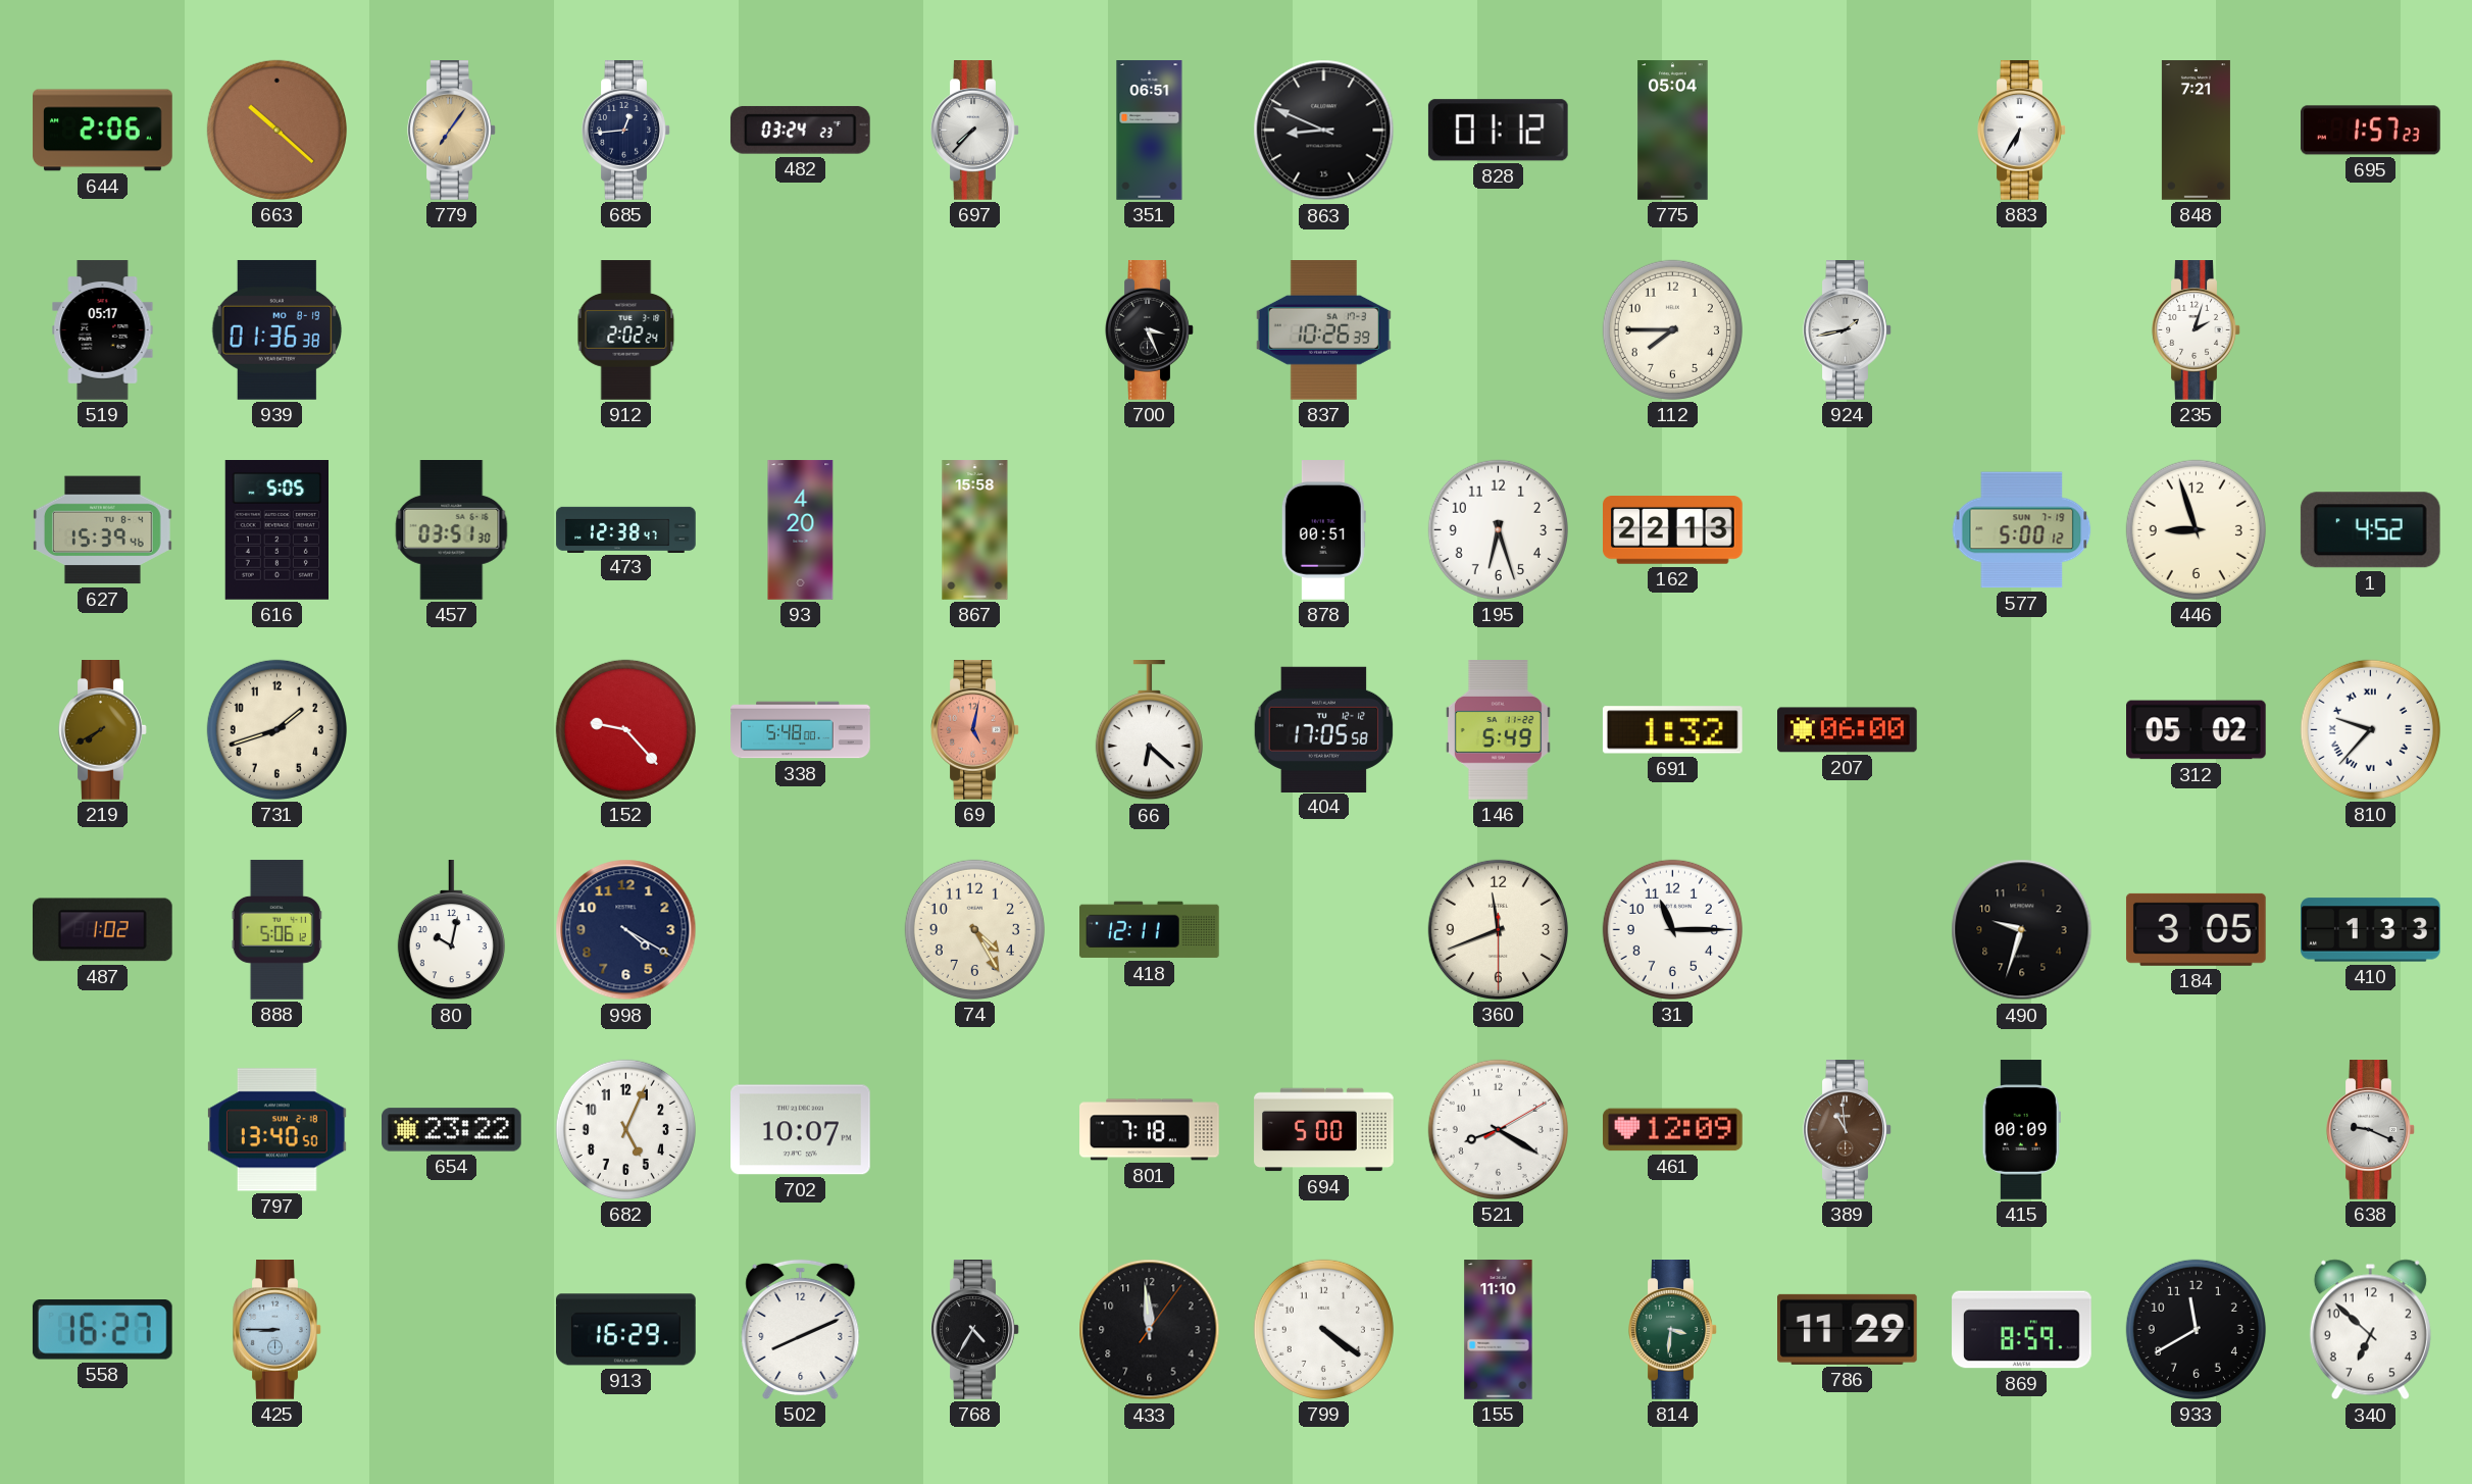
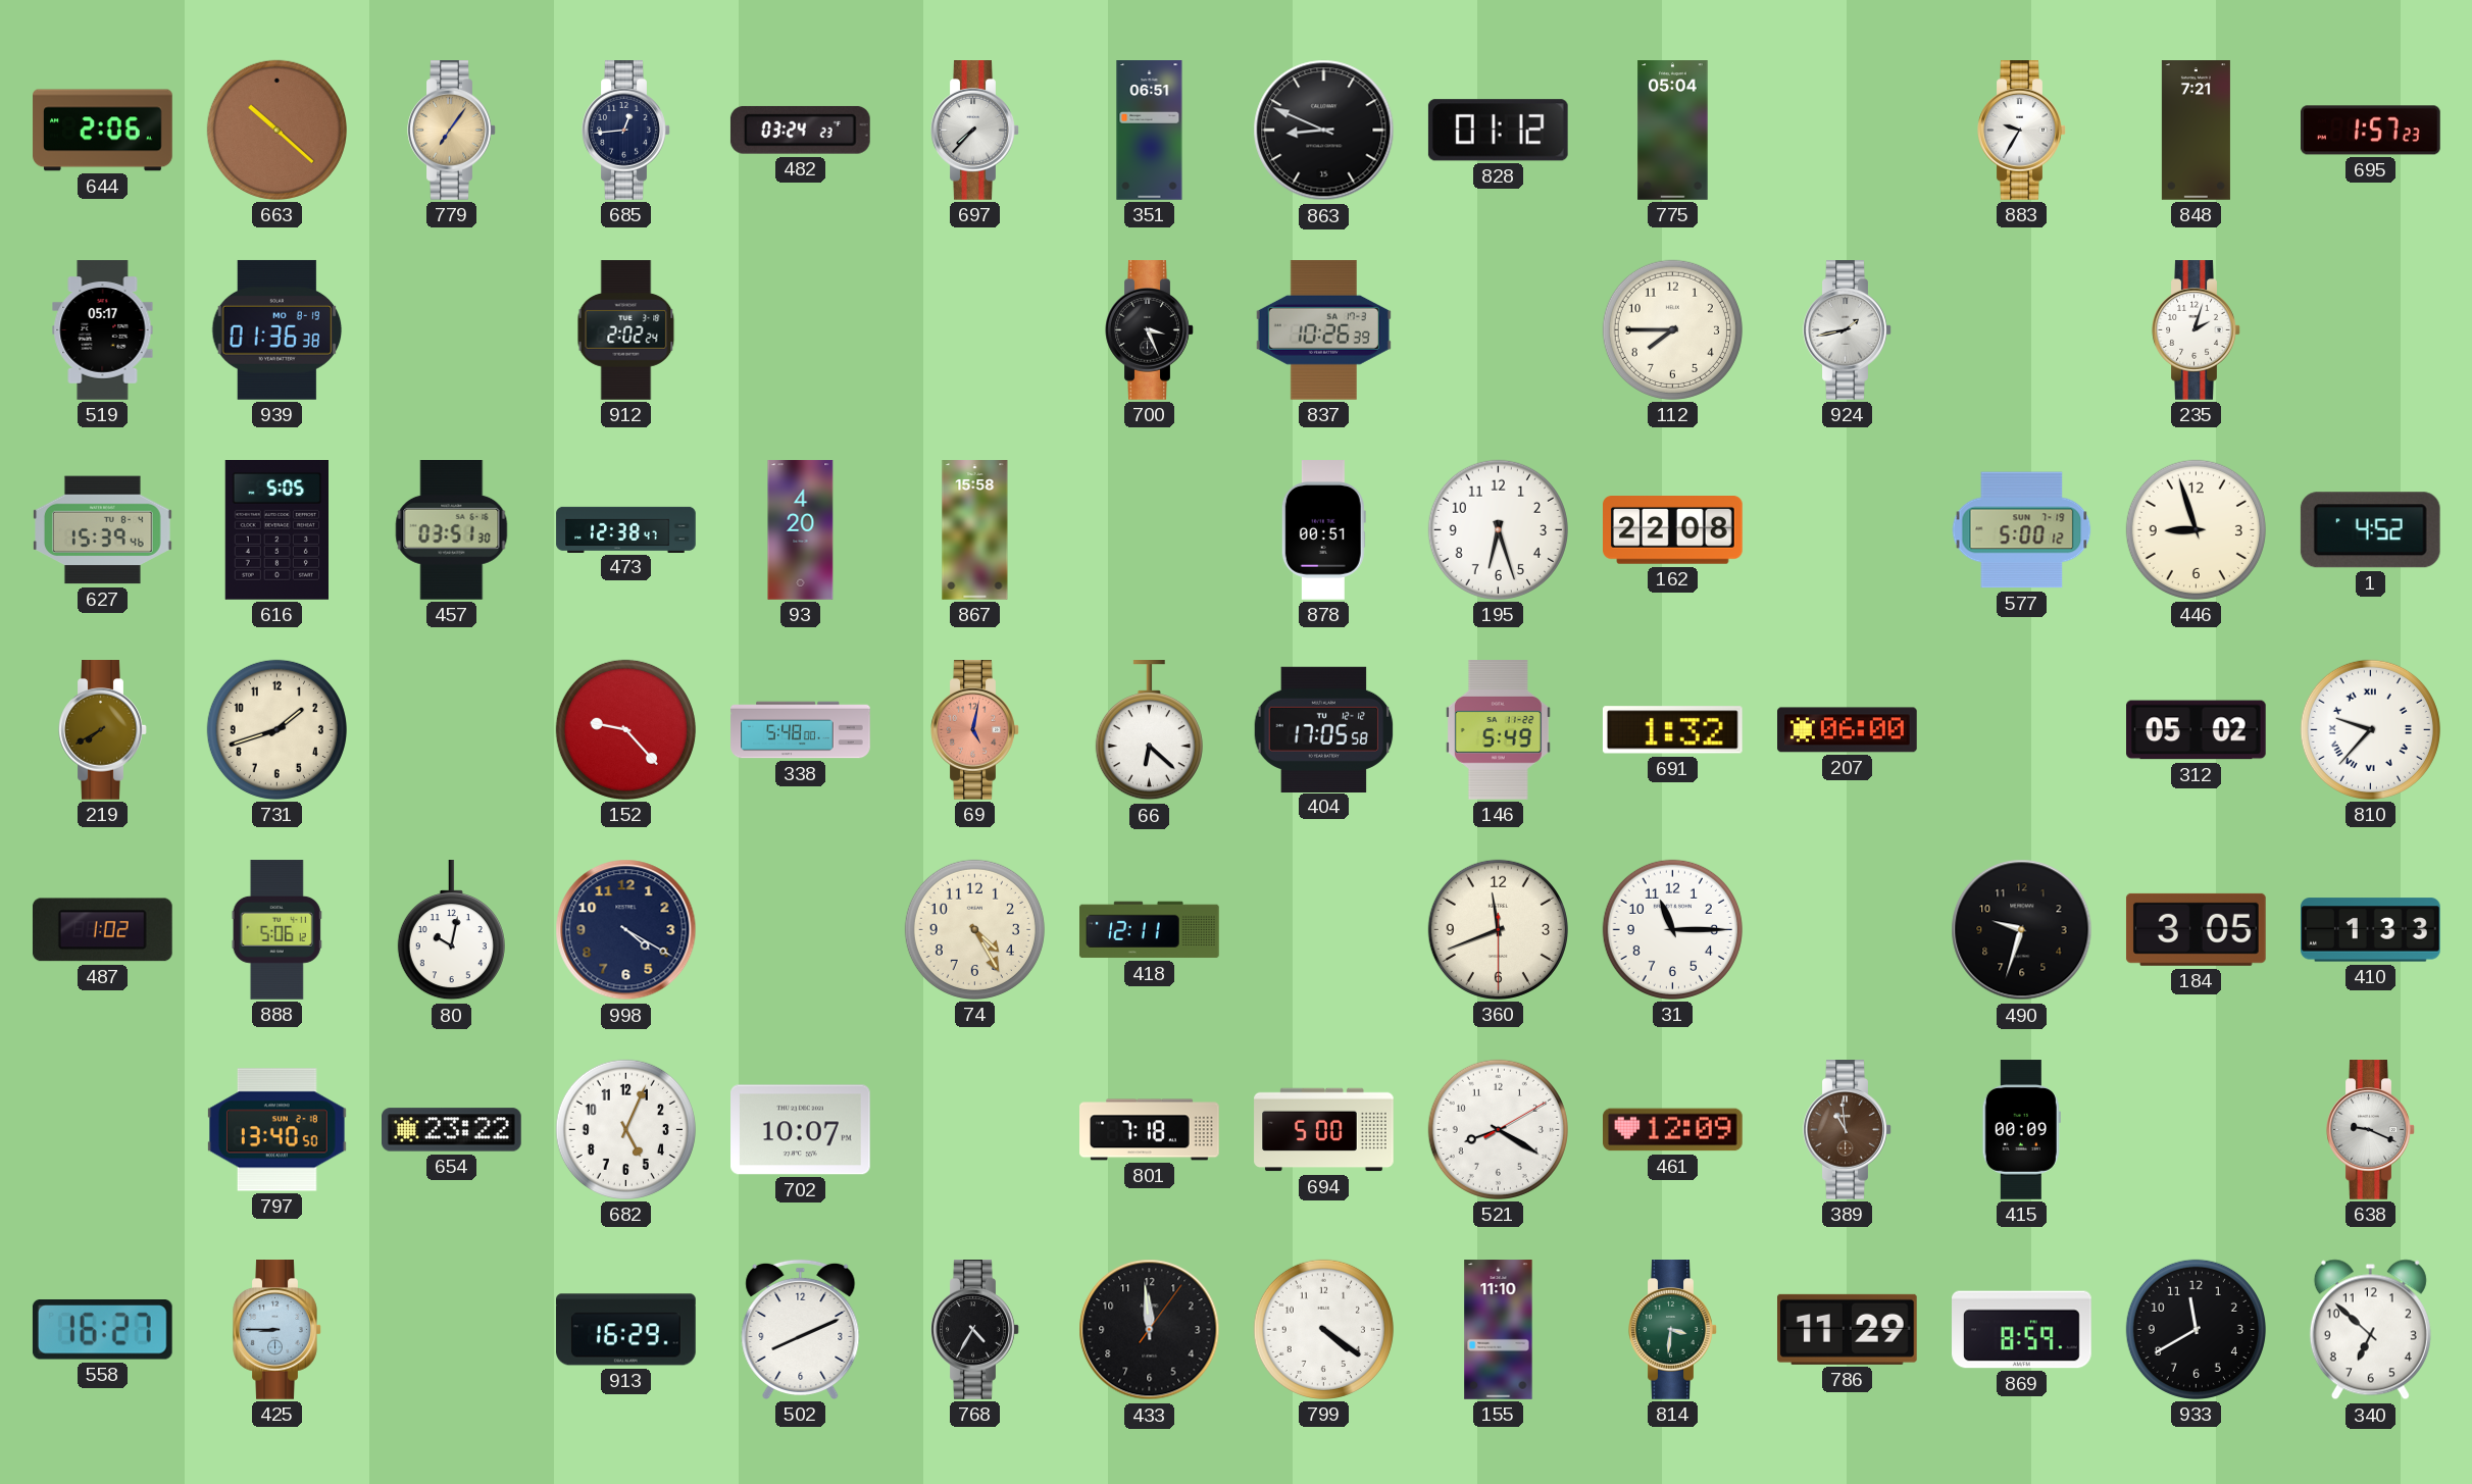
883: 6:35 -> 9:35 (2022, 131)
162: 22:13 -> 22:08 (1673, 530)
